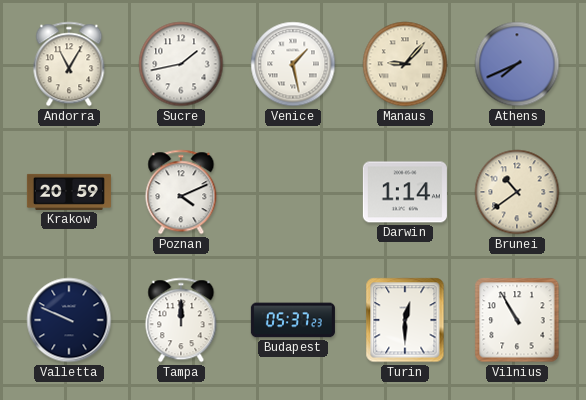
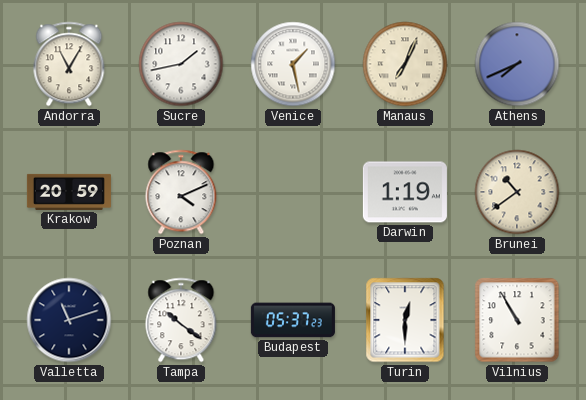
Manaus: 9:07 -> 7:04 (405, 64)
Darwin: 1:14 -> 1:19 (405, 192)
Valletta: 9:49 -> 11:12 (69, 320)
Tampa: 12:00 -> 10:21 (181, 320)
